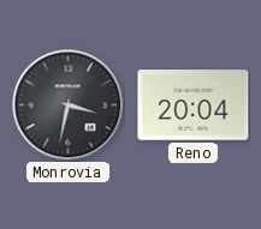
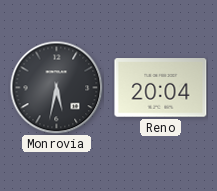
Monrovia: 3:32 -> 5:32 (56, 87)
